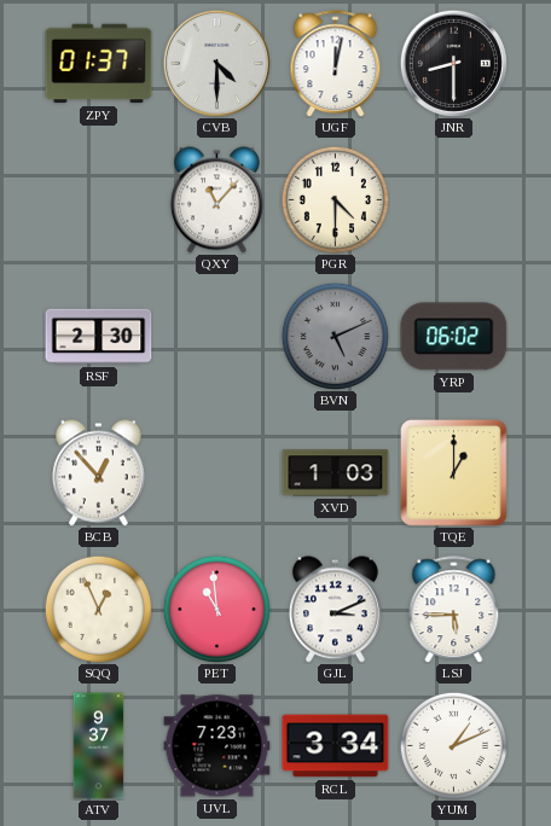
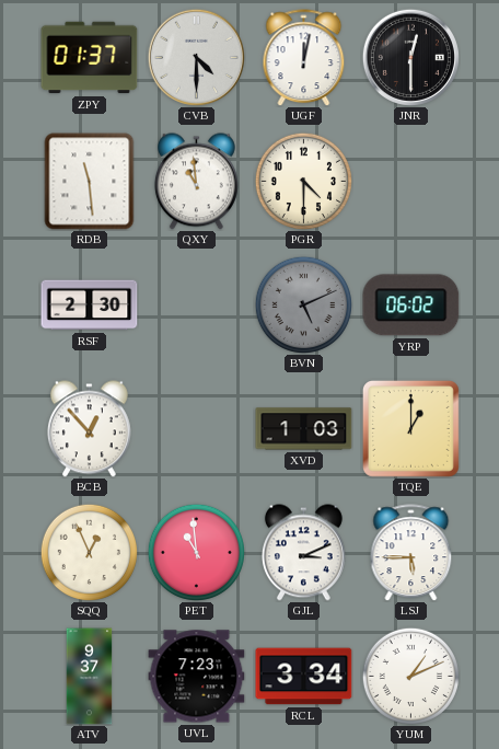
JNR: 8:30 -> 12:30 (410, 57)
RDB: none -> 11:29 (90, 182)
QXY: 11:07 -> 10:59 (196, 182)
